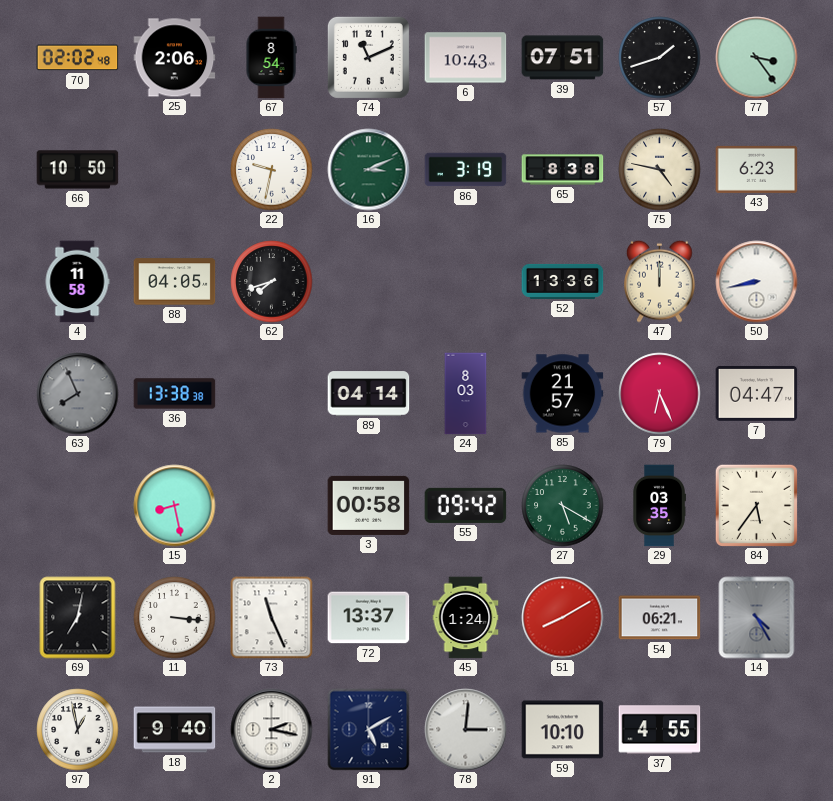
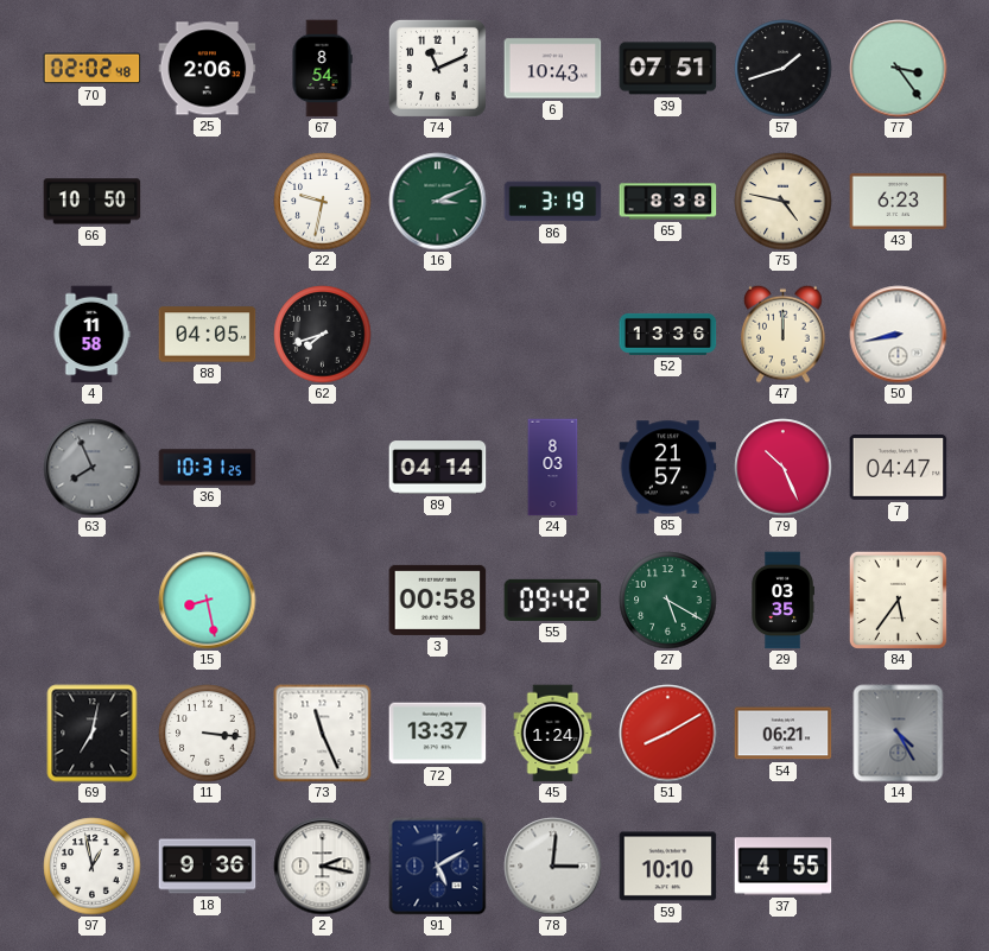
36: 13:38 -> 10:31 (208, 468)
79: 6:26 -> 10:26 (784, 468)
18: 9:40 -> 9:36 (208, 867)
